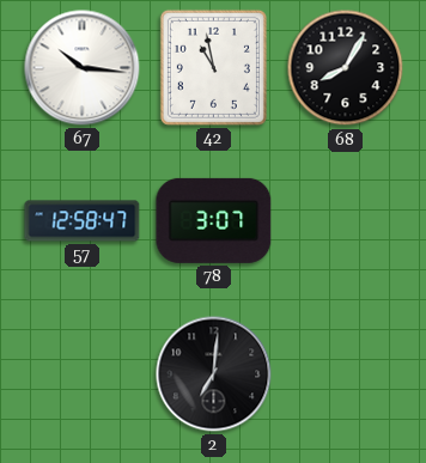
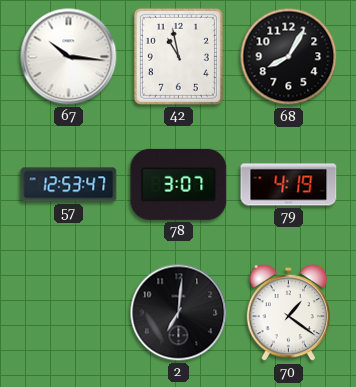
57: 12:58 -> 12:53 (69, 185)
79: none -> 4:19 (289, 185)
70: none -> 1:21 (289, 313)
